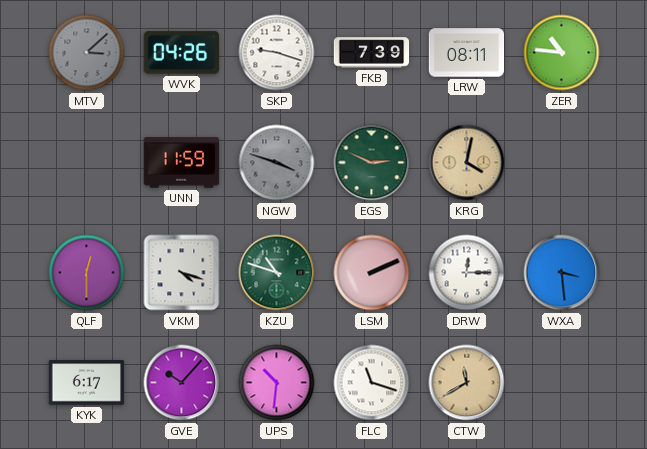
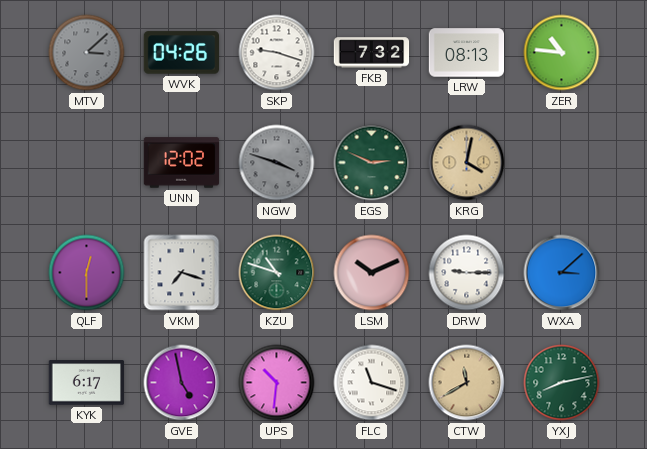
FKB: 7:39 -> 7:32 (372, 53)
LRW: 08:11 -> 08:13 (467, 53)
UNN: 11:59 -> 12:02 (182, 163)
VKM: 4:18 -> 7:18 (182, 273)
LSM: 2:11 -> 10:11 (372, 273)
DRW: 12:15 -> 9:15 (467, 273)
WXA: 3:29 -> 3:08 (562, 273)
GVE: 10:07 -> 4:58 (182, 383)
YXJ: none -> 8:13 (562, 383)
